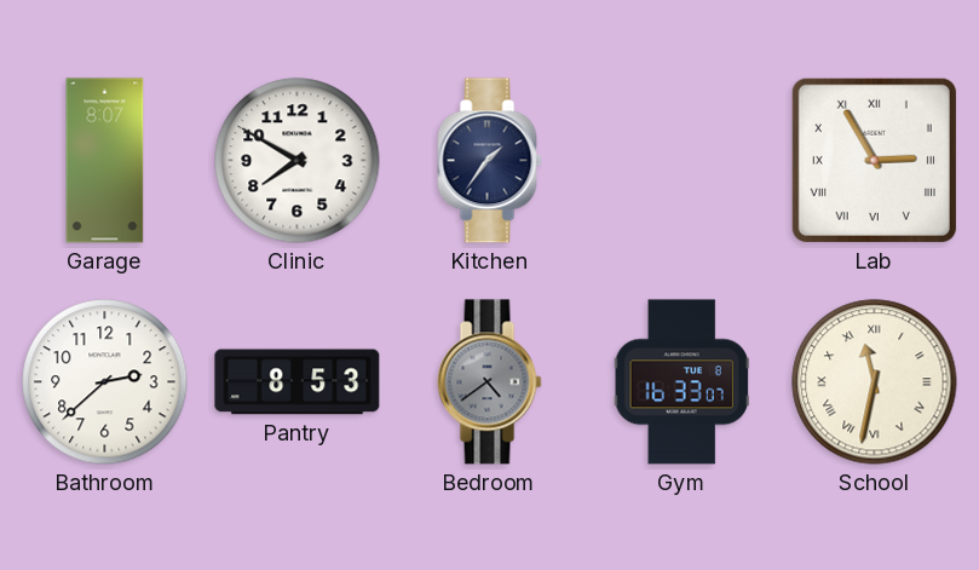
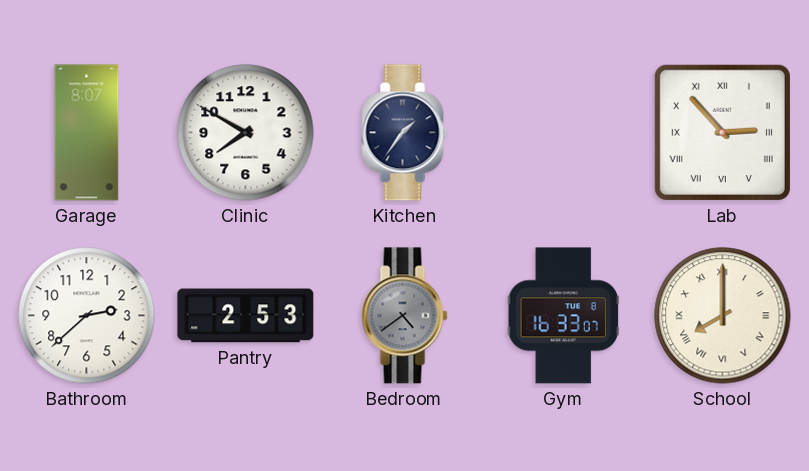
Lab: 2:55 -> 2:53 (722, 132)
Pantry: 8:53 -> 2:53 (246, 316)
School: 11:32 -> 8:00 (723, 316)
